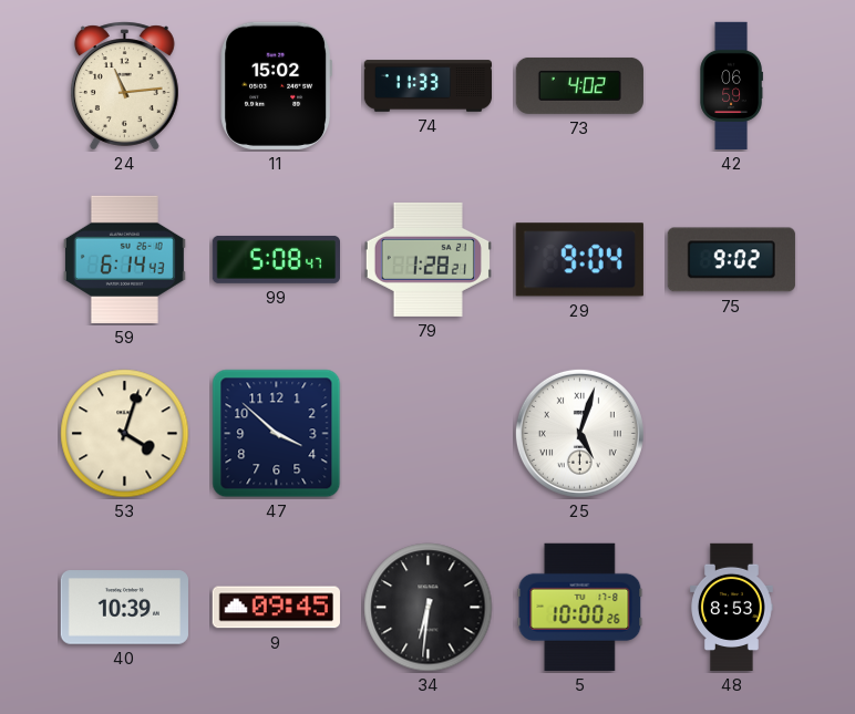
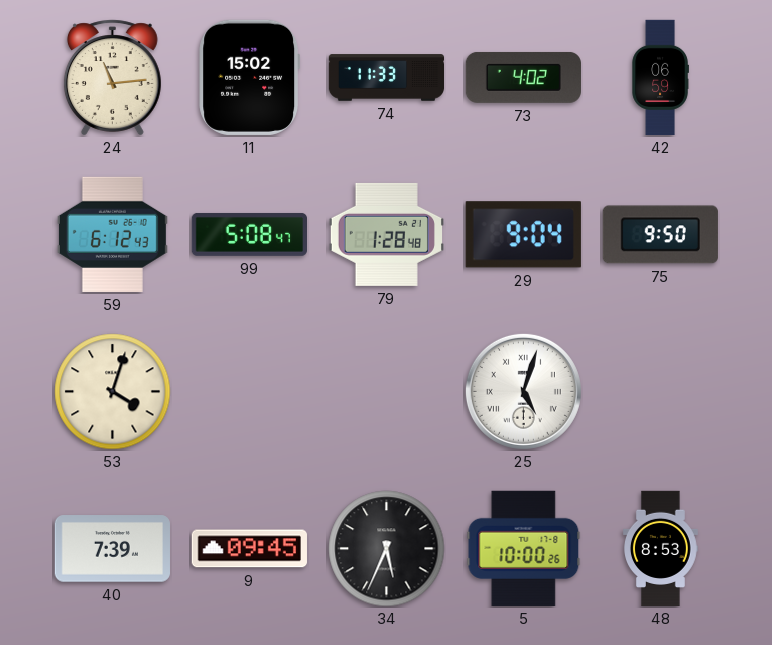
59: 6:14 -> 6:12 (112, 234)
79: 1:28:21 -> 1:28:48 (386, 234)
75: 9:02 -> 9:50 (660, 235)
47: 3:52 -> none (277, 434)
40: 10:39 -> 7:39 (112, 549)
34: 6:31 -> 5:34 (387, 549)
